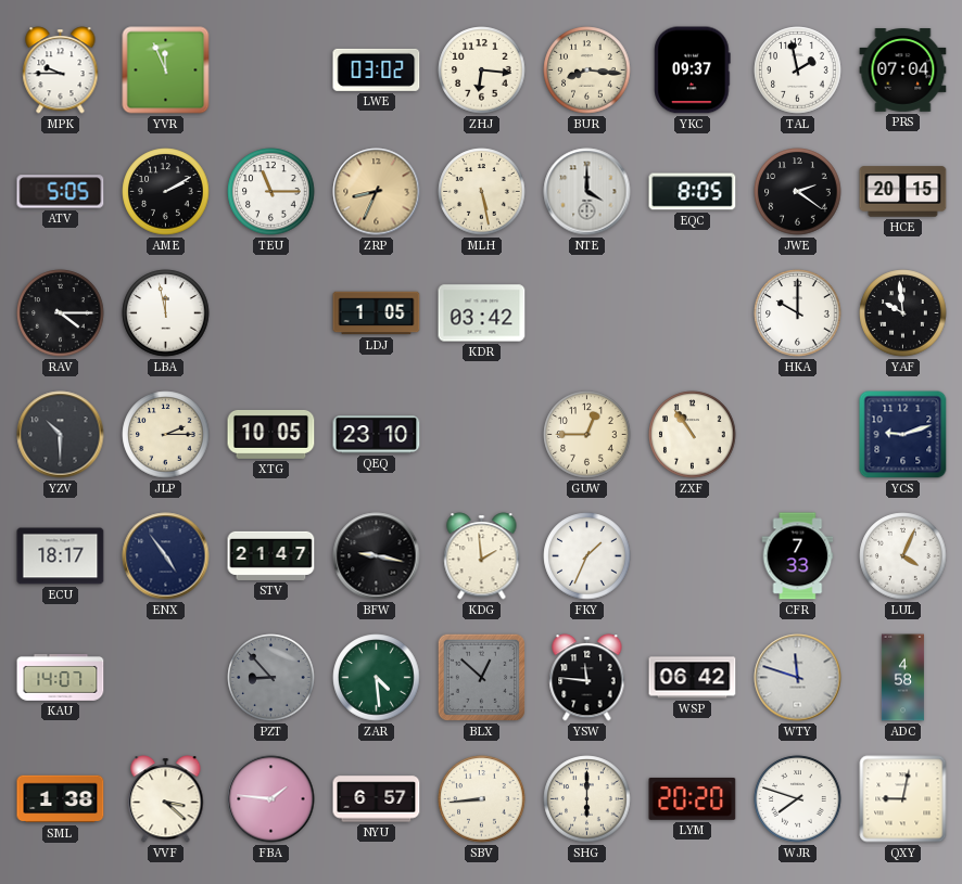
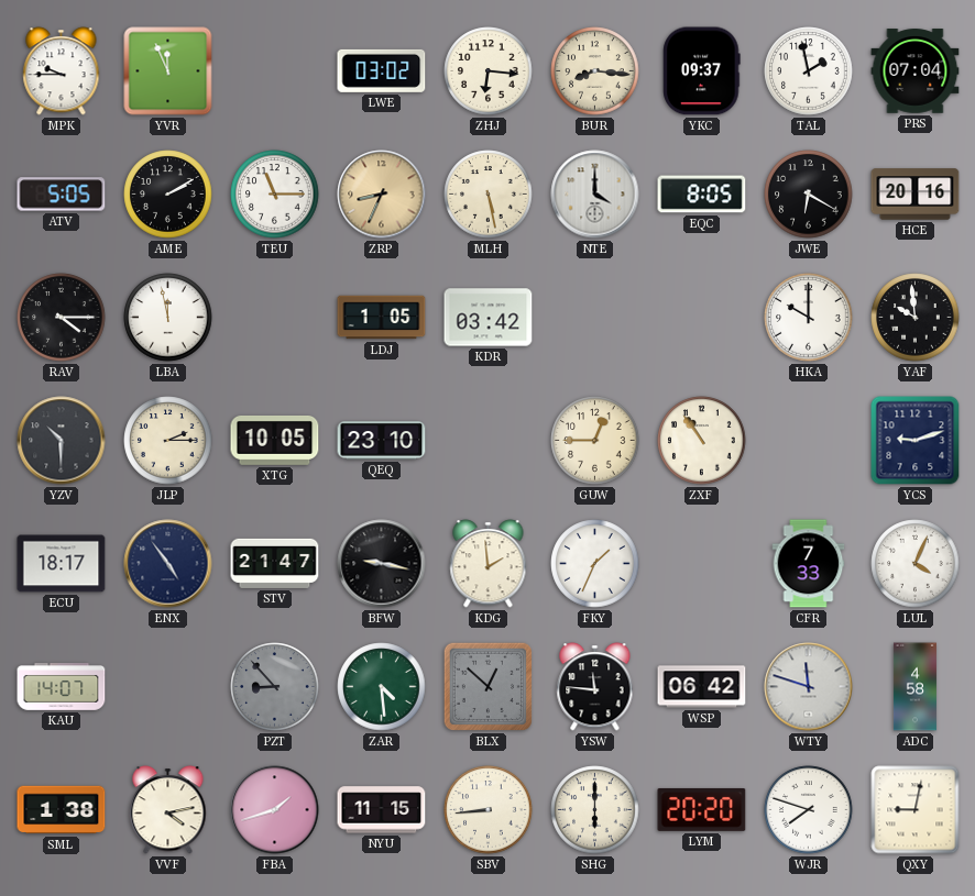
JWE: 2:21 -> 6:20 (809, 195)
HCE: 20:15 -> 20:16 (916, 195)
VVF: 3:22 -> 4:13 (168, 810)
FBA: 1:46 -> 1:42 (275, 810)
NYU: 6:57 -> 11:15 (382, 810)
